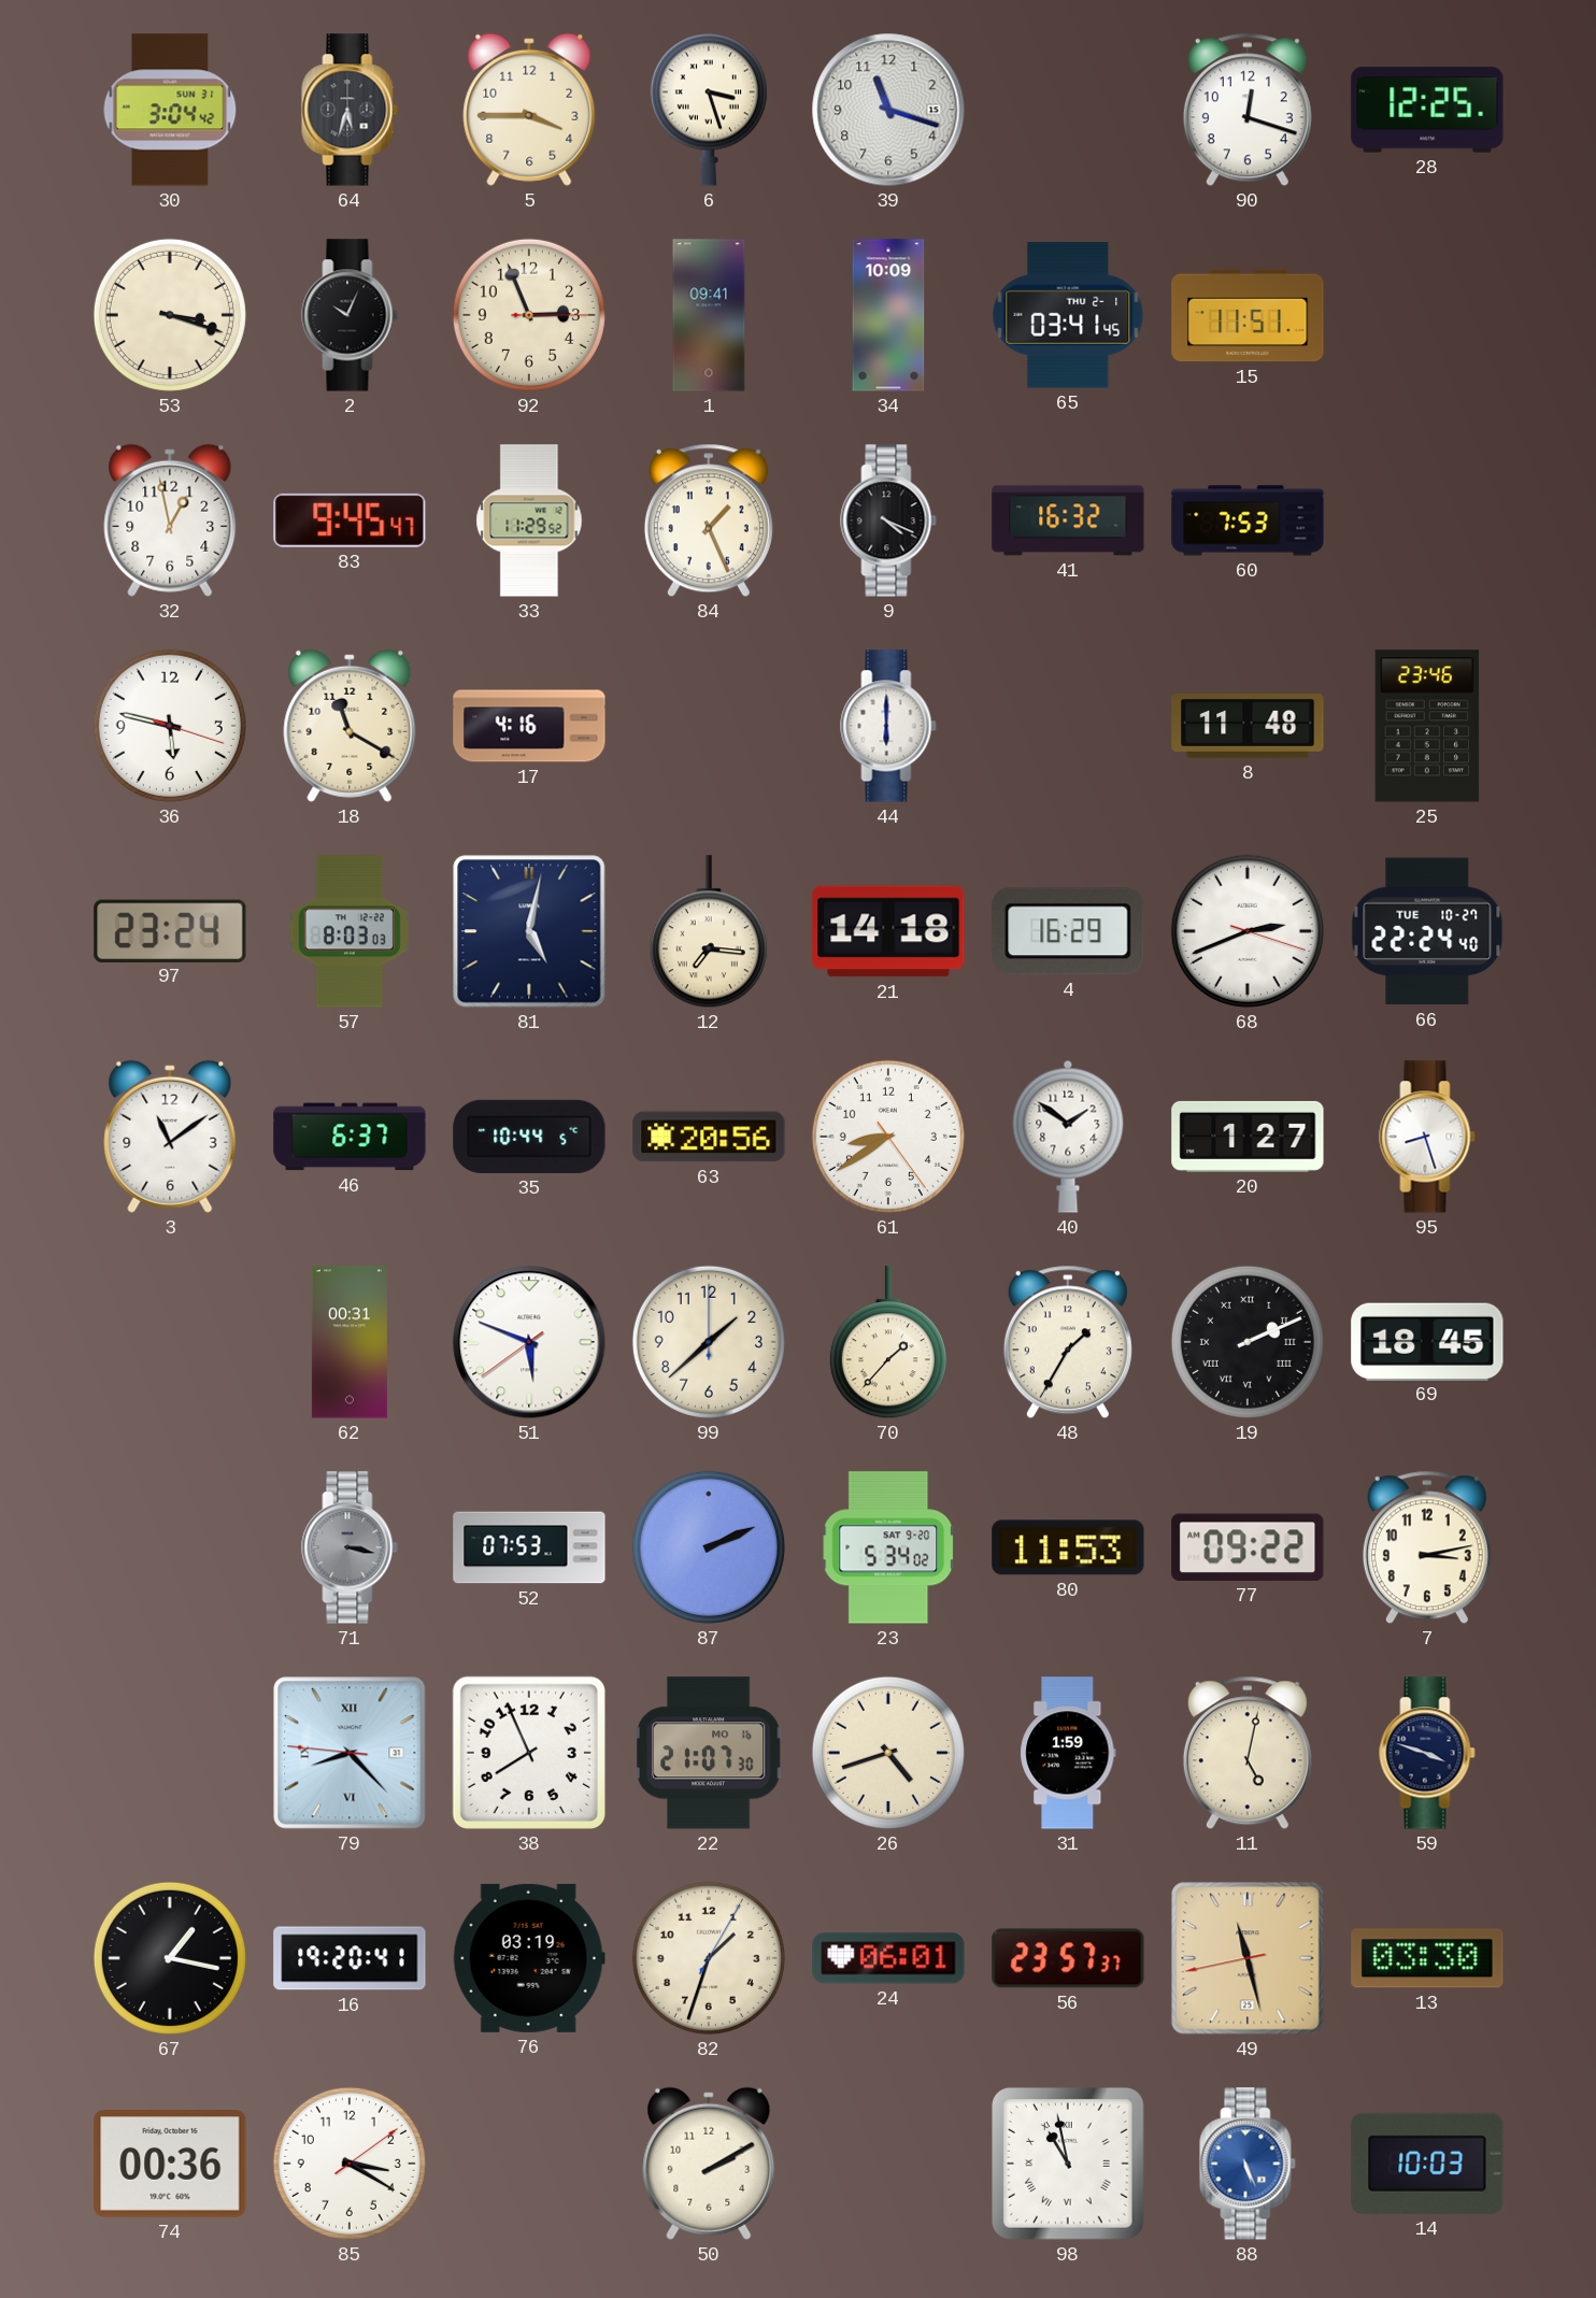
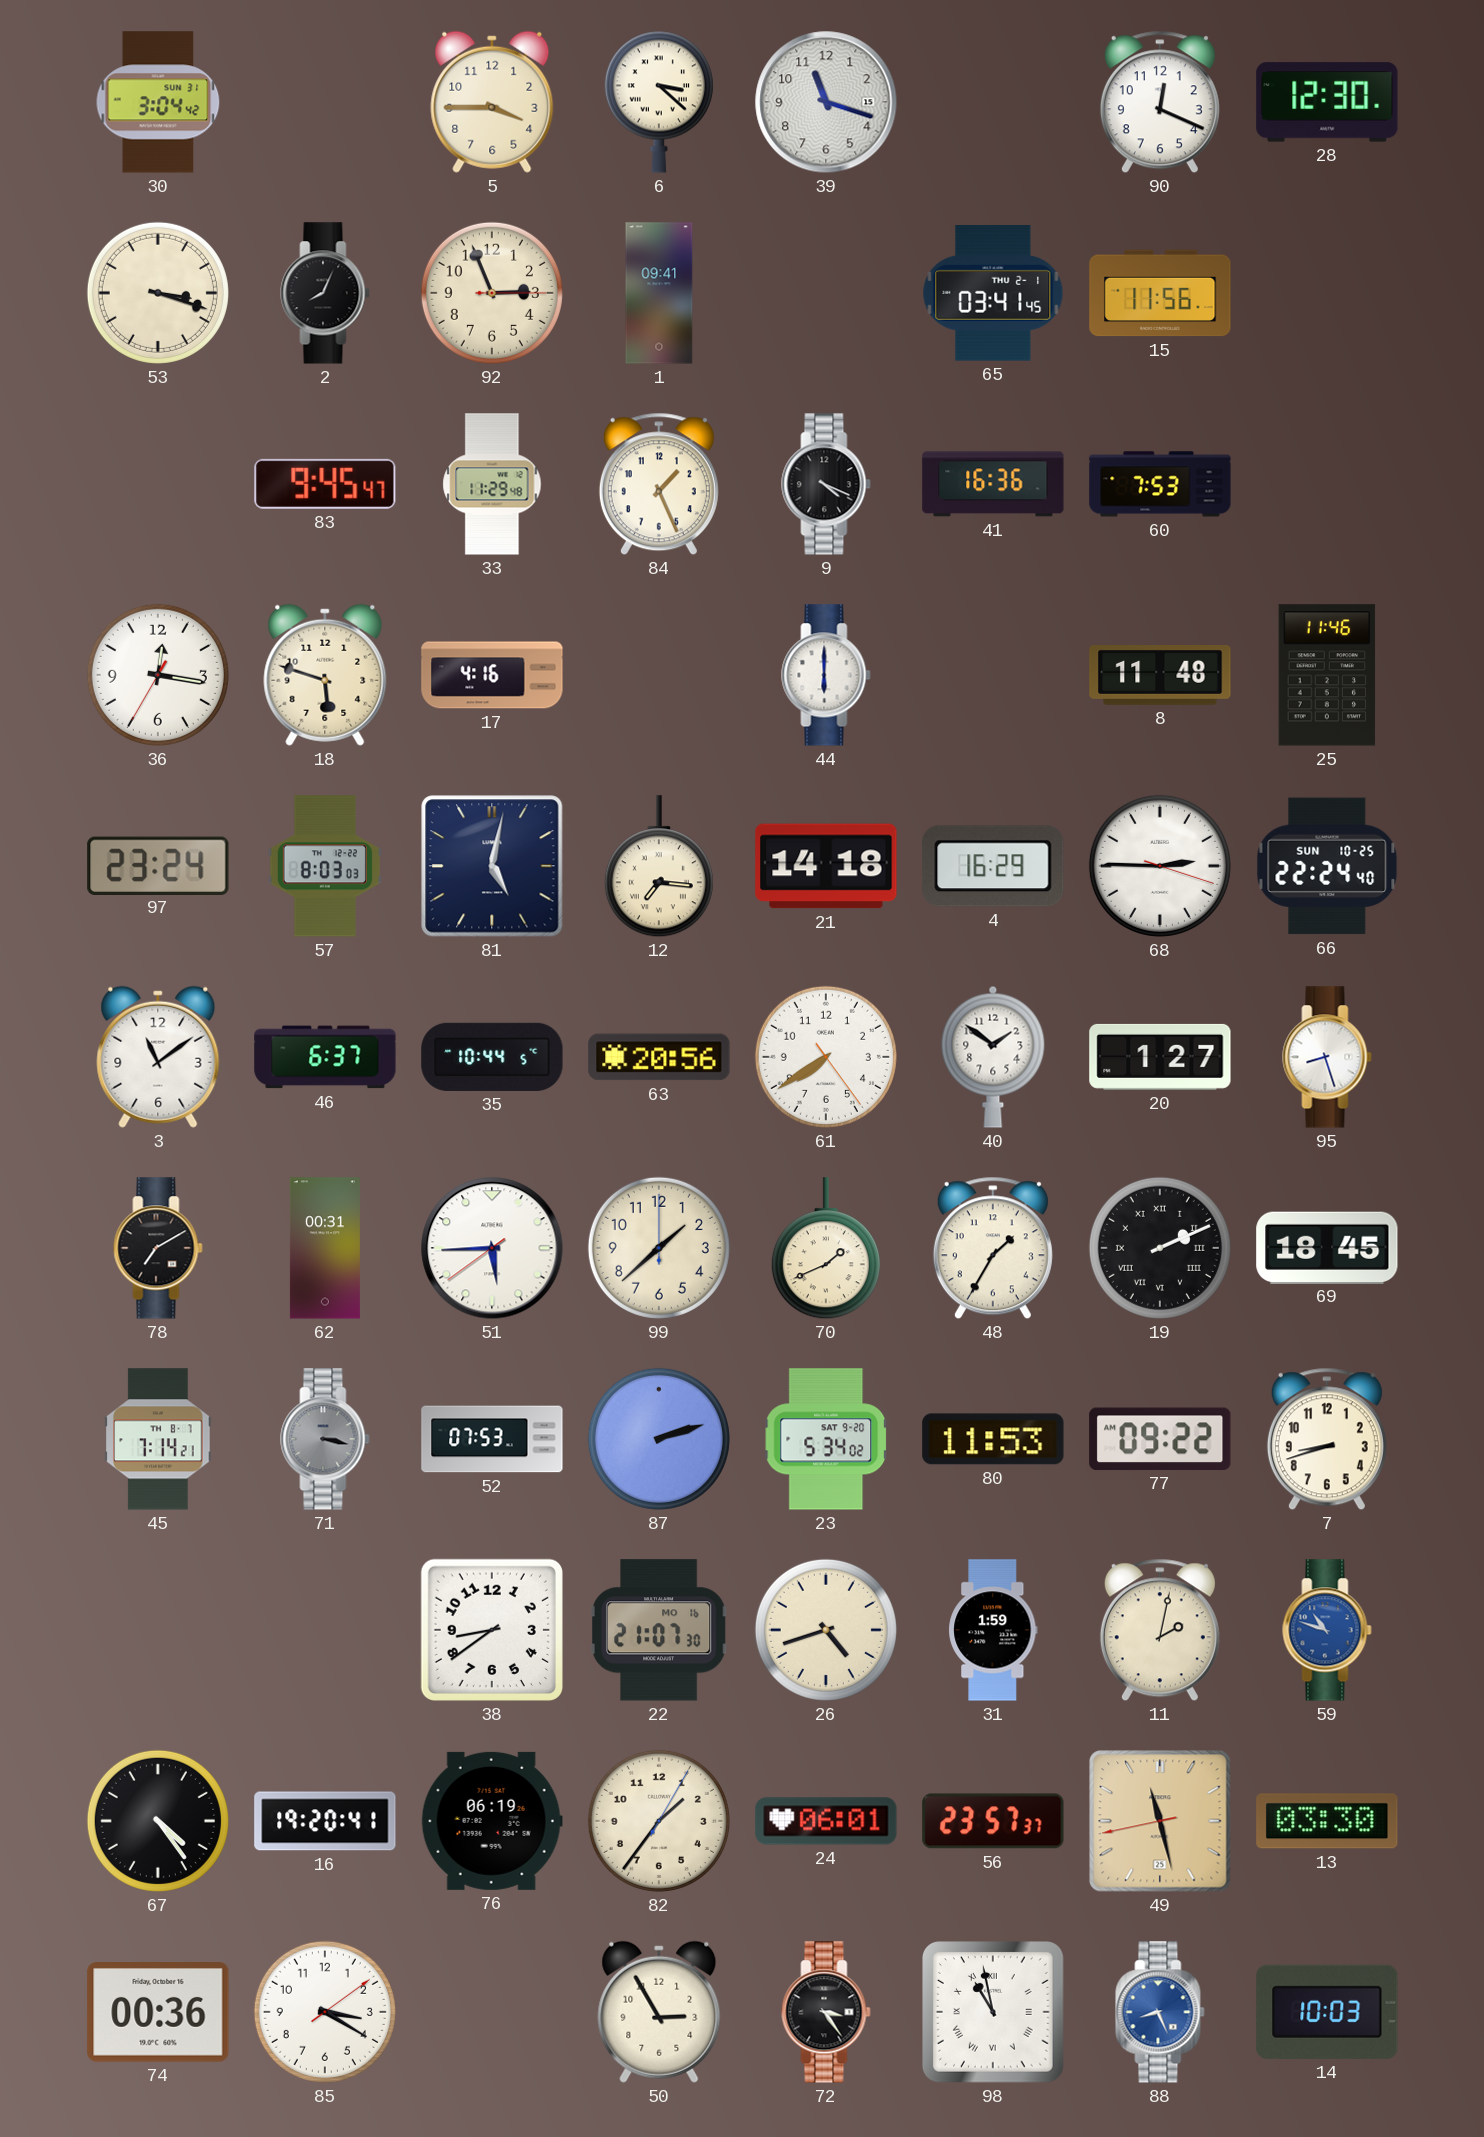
64: 5:33 -> none (350, 110)
6: 3:27 -> 3:22 (659, 102)
90: 12:18 -> 12:19 (1160, 102)
28: 12:25 -> 12:30 (1327, 102)
2: 10:04 -> 8:04 (325, 293)
34: 10:09 -> none (888, 315)
15: 11:51 -> 11:56 (1160, 293)
32: 12:58 -> none (170, 520)
33: 11:29:52 -> 11:29:48 (492, 484)
41: 16:32 -> 16:36 (993, 484)
36: 5:47 -> 12:16 (158, 675)
18: 11:20 -> 5:48 (325, 675)
25: 23:46 -> 11:46 (1327, 675)
68: 2:41 -> 2:45 (1160, 866)
66 date: TUE 10-27 -> SUN 10-25 (1327, 866)
61: 8:39 -> 7:39 (826, 1057)
78: none -> 7:10 (158, 1248)
51: 5:48 -> 5:44 (492, 1248)
70: 1:37 -> 1:41 (826, 1249)
45: none -> 7:14 (158, 1439)
87: 2:11 -> 2:12 (659, 1439)
7: 3:13 -> 8:42 (1327, 1439)
79: 8:22 -> none (350, 1753)
38: 7:56 -> 8:39 (492, 1630)
11: 5:02 -> 2:02 (1160, 1630)
59: 3:48 -> 10:48 (1327, 1630)
59 dial: navy -> blue (1327, 1630)
67: 1:17 -> 4:24 (158, 1821)
76: 03:19 -> 06:19 (492, 1821)
82: 1:33 -> 1:36 (659, 1821)
50: 2:10 -> 2:55 (659, 2012)
72: none -> 3:24 (826, 2012)
88: 5:26 -> 8:26 (1160, 2012)
